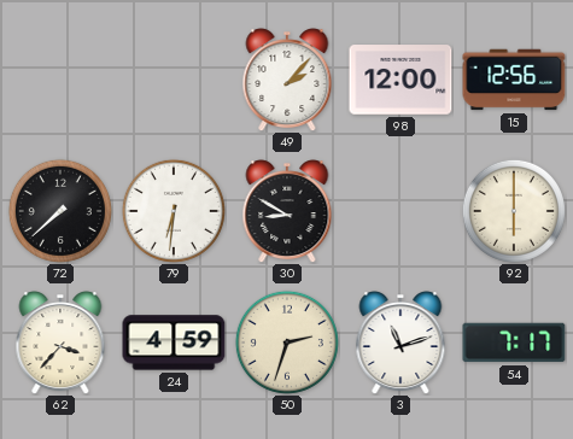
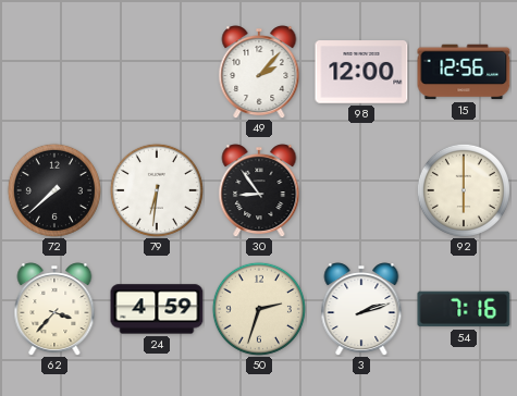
30: 8:50 -> 8:54 (259, 190)
3: 11:12 -> 2:12 (361, 309)
54: 7:17 -> 7:16 (464, 309)
